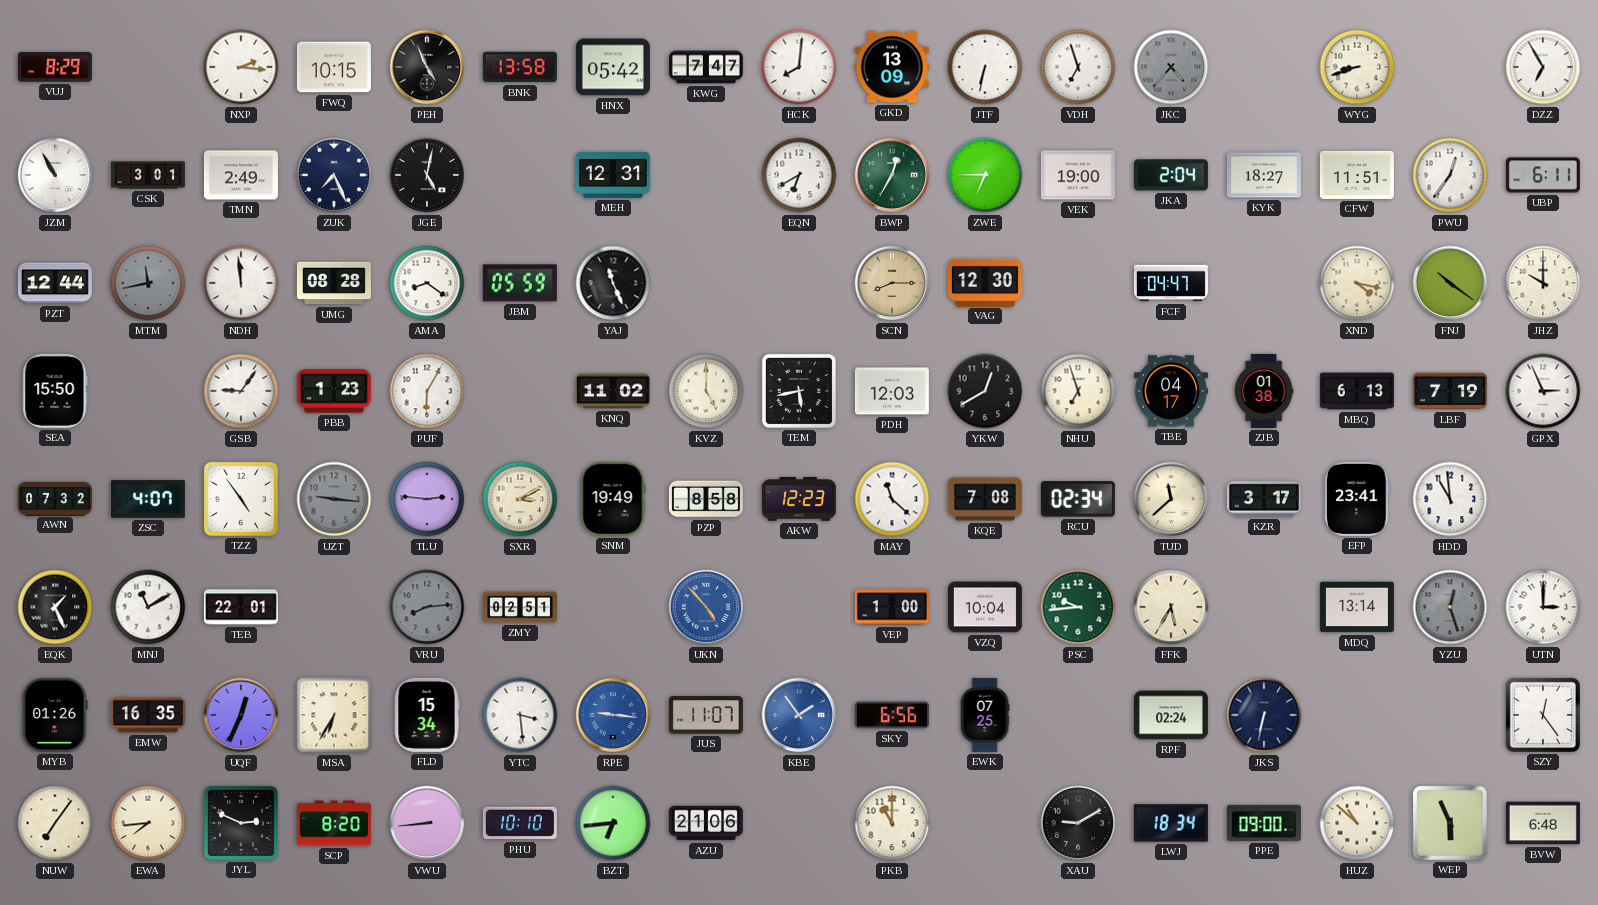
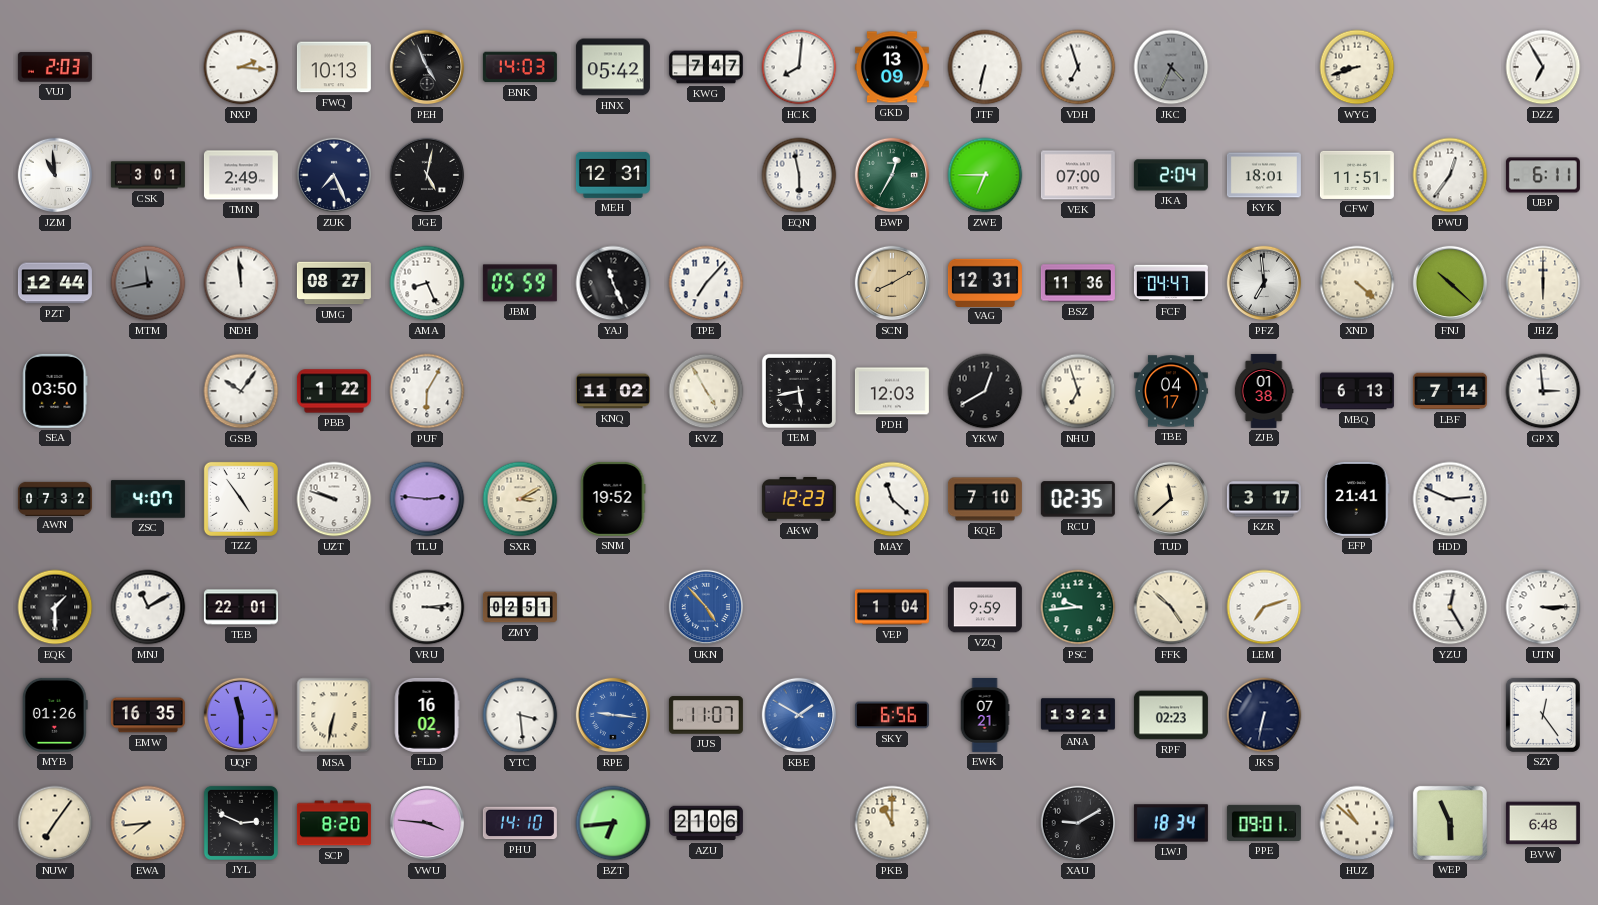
VUJ: 8:29 -> 2:03 (55, 67)
FWQ: 10:15 -> 10:13 (334, 67)
BNK: 13:58 -> 14:03 (520, 67)
JKC: 4:37 -> 4:34 (1171, 67)
JZM: 10:55 -> 10:59 (55, 175)
EQN: 6:40 -> 5:58 (799, 175)
VEK: 19:00 -> 07:00 (1078, 175)
KYK: 18:27 -> 18:01 (1264, 175)
UMG: 08:28 -> 08:27 (334, 283)
AMA: 8:21 -> 8:26 (427, 283)
TPE: none -> 7:07 (706, 283)
SCN: 8:15 -> 8:10 (892, 283)
VAG: 12:30 -> 12:31 (985, 282)
BSZ: none -> 11:36 (1078, 283)
PFZ: none -> 6:59 (1264, 283)
XND: 4:17 -> 4:22 (1357, 283)
FNJ: 10:21 -> 10:22 (1450, 283)
JHZ: 10:00 -> 6:00 (1543, 283)
SEA: 15:50 -> 03:50 (55, 391)
GSB: 9:06 -> 10:06 (241, 391)
PBB: 1:23 -> 1:22 (334, 391)
KVZ: 5:00 -> 4:55 (706, 391)
LBF: 7:19 -> 7:14 (1450, 391)
GPX: 2:56 -> 2:59 (1543, 391)
UZT: 9:16 -> 9:48 (334, 499)
UZT dial: grey -> white (334, 499)
SNM: 19:49 -> 19:52 (613, 499)
PZP: 8:58 -> none (706, 499)
KQE: 7:08 -> 7:10 (985, 499)
RCU: 02:34 -> 02:35 (1078, 499)
EFP: 23:41 -> 21:41 (1357, 499)
HDD: 10:59 -> 2:49 (1450, 499)
EQK: 1:26 -> 1:30 (55, 607)
VRU: 8:14 -> 3:14 (427, 607)
VRU dial: grey -> white (427, 607)
VEP: 1:00 -> 1:04 (892, 607)
VZQ: 10:04 -> 9:59 (985, 607)
FFK: 5:35 -> 4:52 (1171, 607)
LEM: none -> 7:12 (1264, 607)
MDQ: 13:14 -> none (1357, 607)
YZU: 12:27 -> 12:25 (1450, 607)
YZU dial: grey -> white (1450, 607)
UTN: 3:00 -> 3:15 (1543, 607)
UQF: 12:34 -> 11:30 (241, 715)
MSA: 6:35 -> 6:32 (334, 715)
FLD: 15:34 -> 16:02 (427, 715)
KBE: 1:54 -> 1:50 (799, 715)
EWK: 07:25 -> 07:21 (985, 715)
ANA: none -> 13:21 (1078, 715)
RPF: 02:24 -> 02:23 (1171, 715)
VWU: 8:44 -> 3:46 (427, 823)
PHU: 10:10 -> 14:10 (520, 823)
PPE: 09:00 -> 09:01 (1264, 823)
